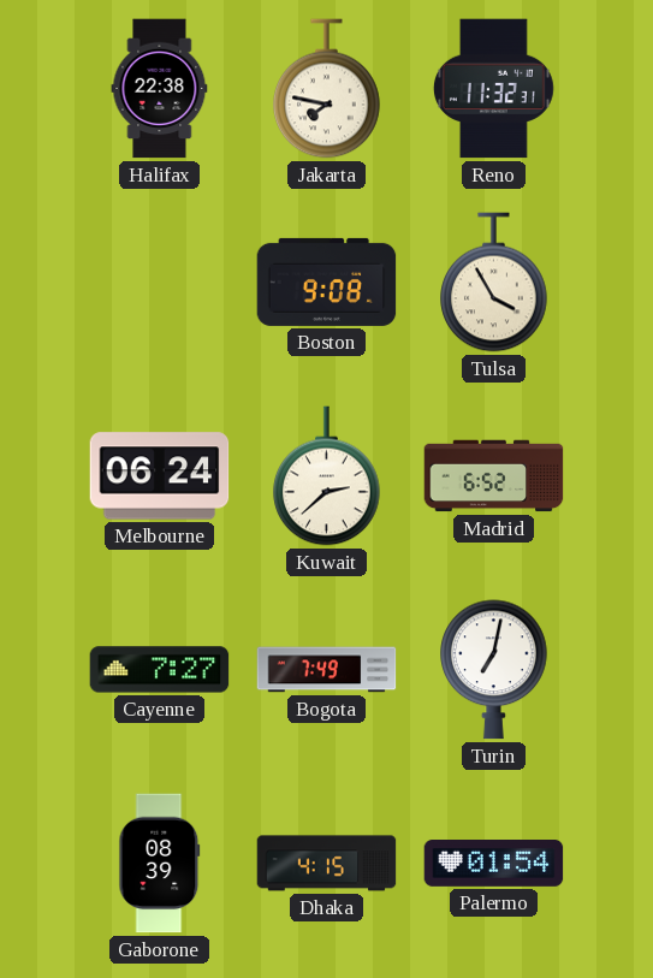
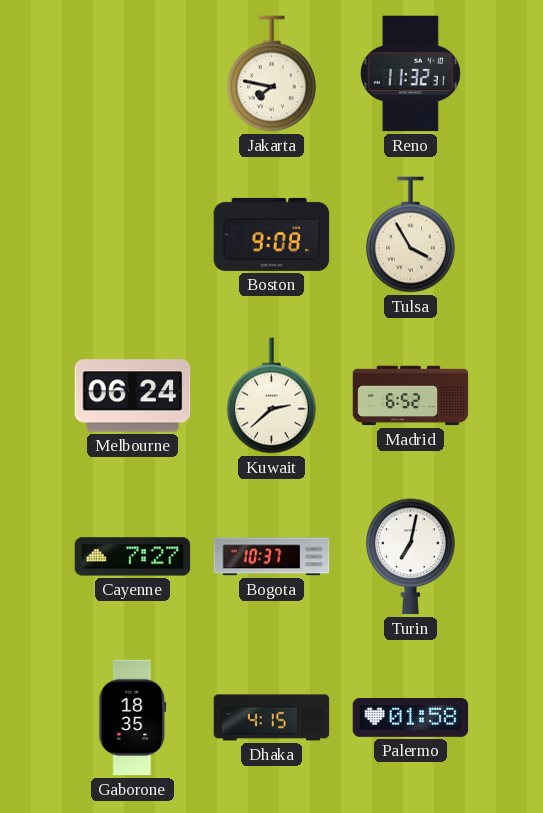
Halifax: 22:38 -> none (160, 89)
Bogota: 7:49 -> 10:37 (272, 557)
Gaborone: 08:39 -> 18:35 (133, 718)
Palermo: 01:54 -> 01:58 (411, 718)
